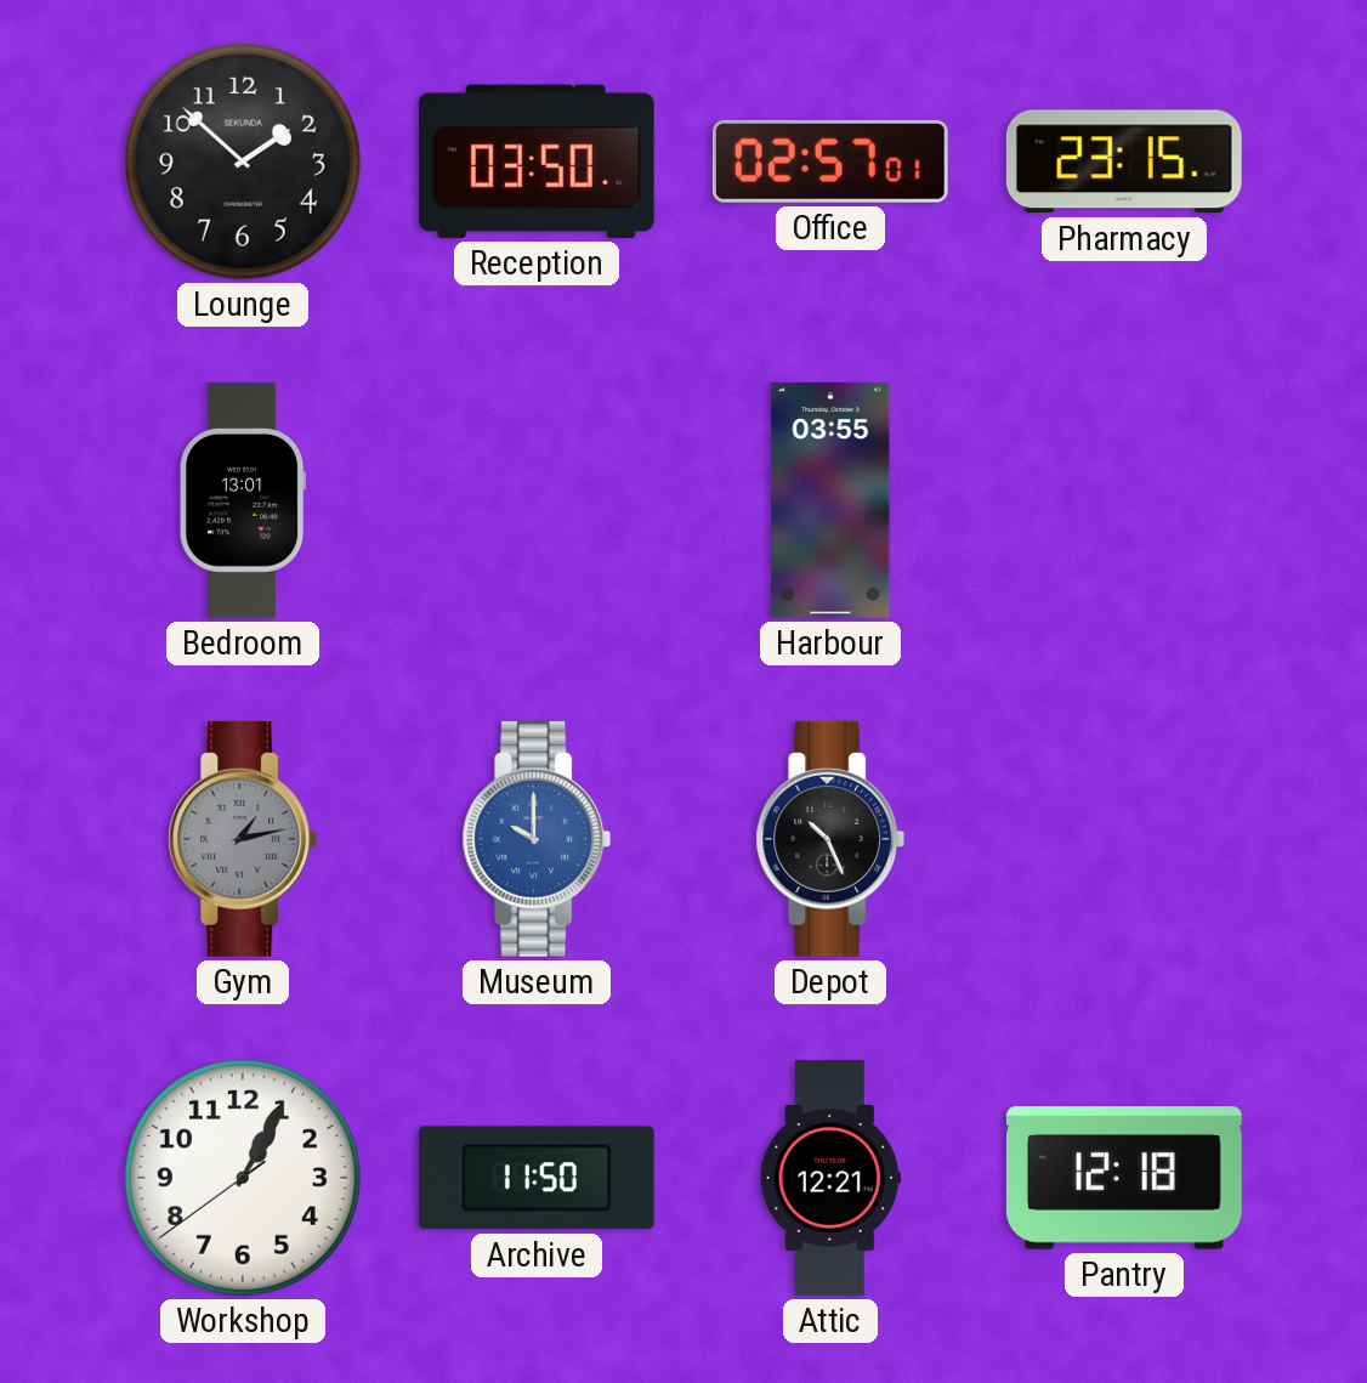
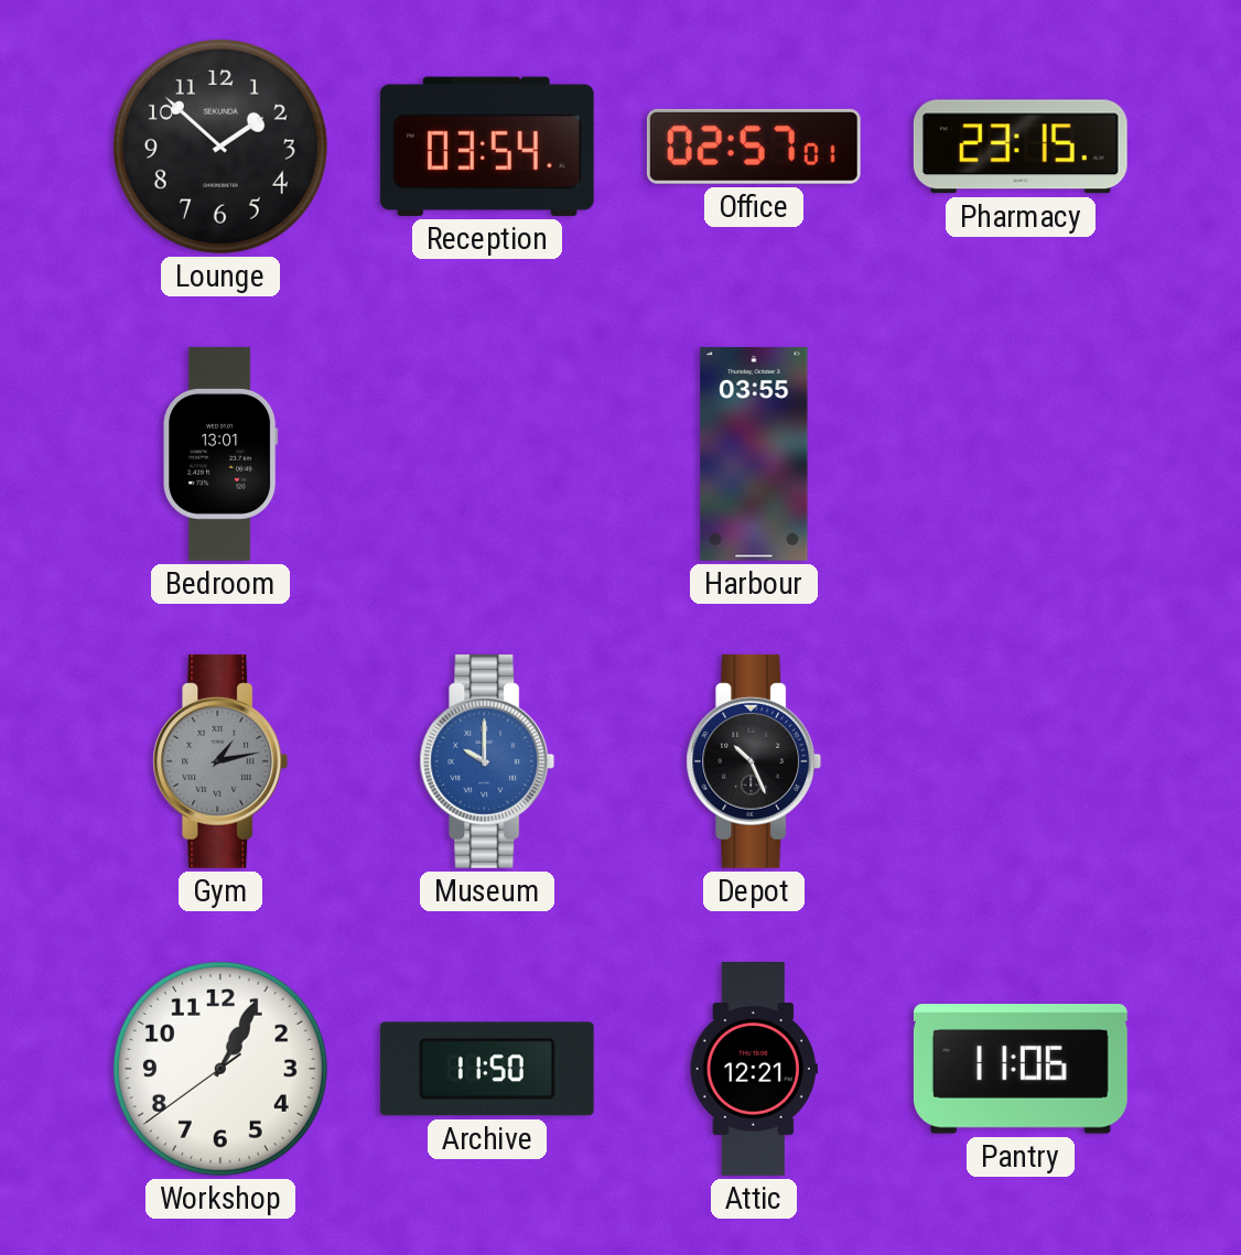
Reception: 03:50 -> 03:54 (487, 147)
Pantry: 12:18 -> 11:06 (1021, 1069)
